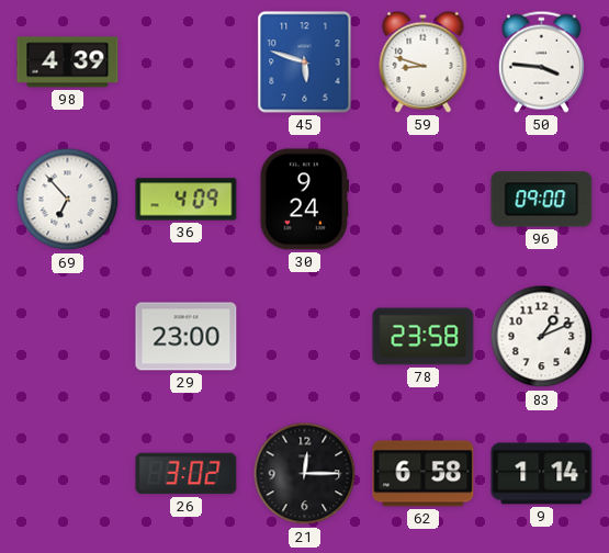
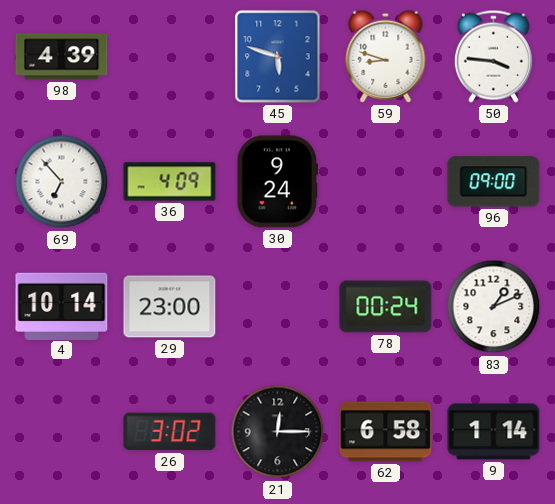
4: none -> 10:14 (62, 306)
78: 23:58 -> 00:24 (386, 307)
